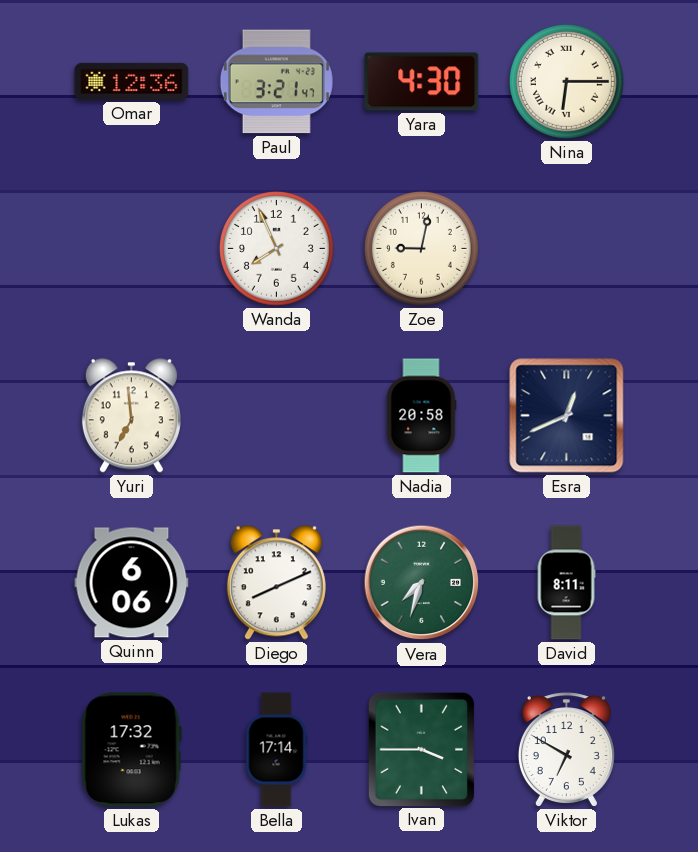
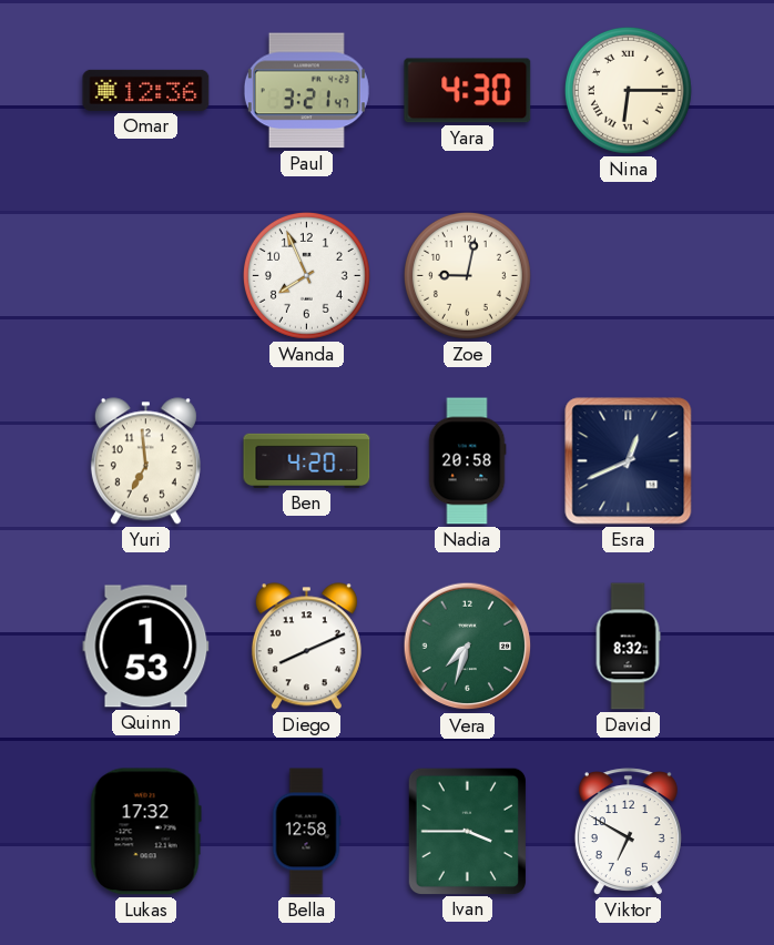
Ben: none -> 4:20 (307, 460)
Quinn: 6:06 -> 1:53 (146, 647)
David: 8:11 -> 8:32 (628, 647)
Bella: 17:14 -> 12:58 (306, 832)
